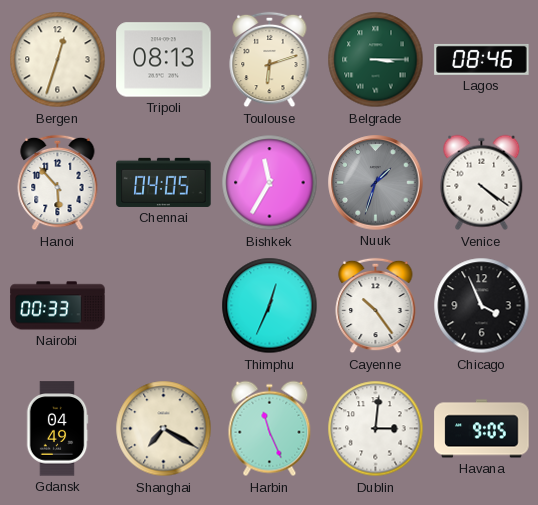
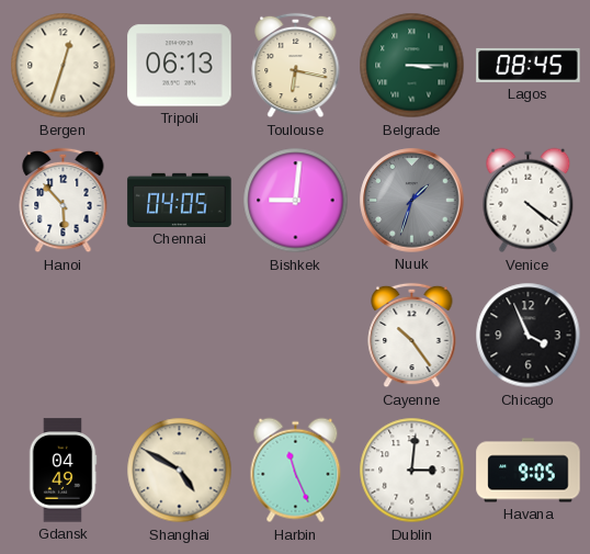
Tripoli: 08:13 -> 06:13 (180, 66)
Toulouse: 6:12 -> 6:17 (296, 66)
Lagos: 08:46 -> 08:45 (529, 65)
Bishkek: 11:35 -> 9:01 (296, 201)
Nairobi: 00:33 -> none (58, 306)
Thimphu: 12:34 -> none (270, 306)
Shanghai: 7:20 -> 4:50 (180, 471)
